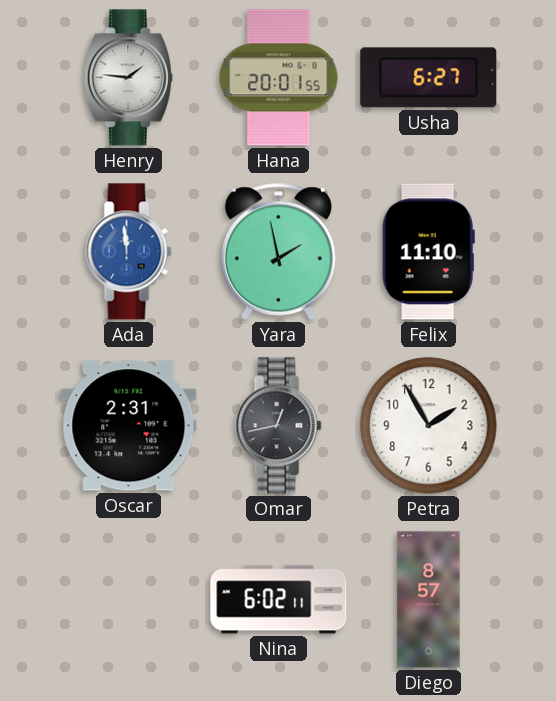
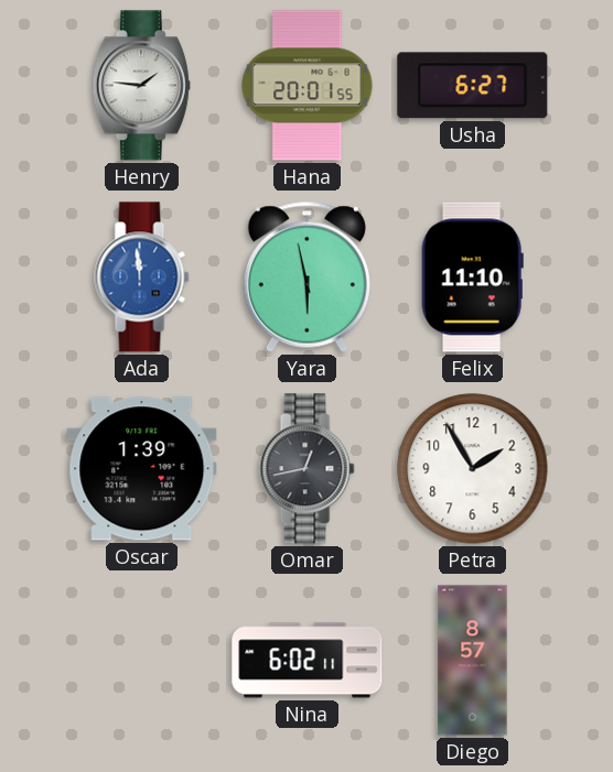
Yara: 1:58 -> 5:58 (306, 276)
Oscar: 2:31 -> 1:39 (142, 469)
